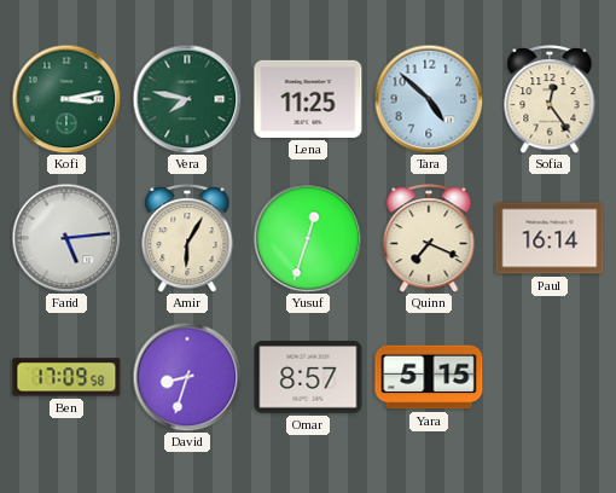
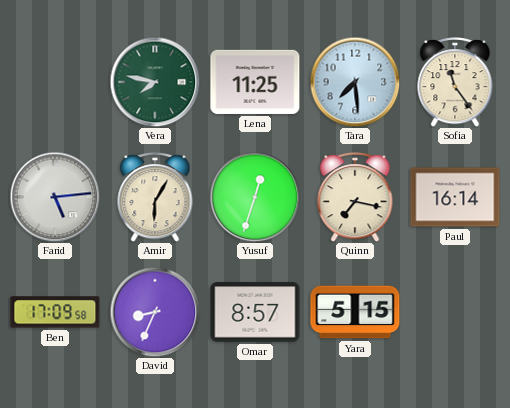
Kofi: 3:13 -> none (66, 99)
Tara: 4:52 -> 7:29 (355, 82)
Sofia: 12:24 -> 11:24 (455, 82)
Quinn: 7:19 -> 7:17 (355, 197)
David: 8:33 -> 8:34 (155, 312)
